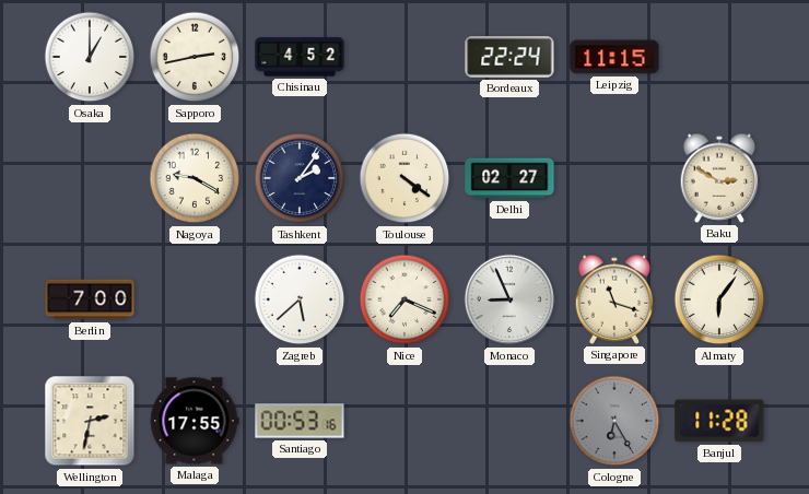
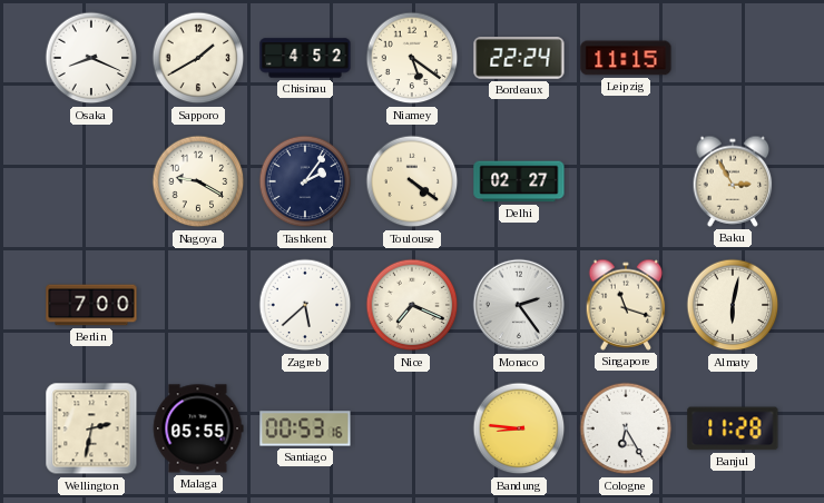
Osaka: 1:00 -> 8:19 (91, 58)
Sapporo: 2:43 -> 1:40 (198, 58)
Niamey: none -> 5:21 (412, 58)
Baku: 2:50 -> 2:55 (733, 181)
Monaco: 8:56 -> 2:24 (519, 305)
Almaty: 6:06 -> 6:02 (733, 305)
Malaga: 17:55 -> 05:55 (198, 428)
Bandung: none -> 8:46 (519, 428)
Cologne dial: grey -> white (626, 428)
